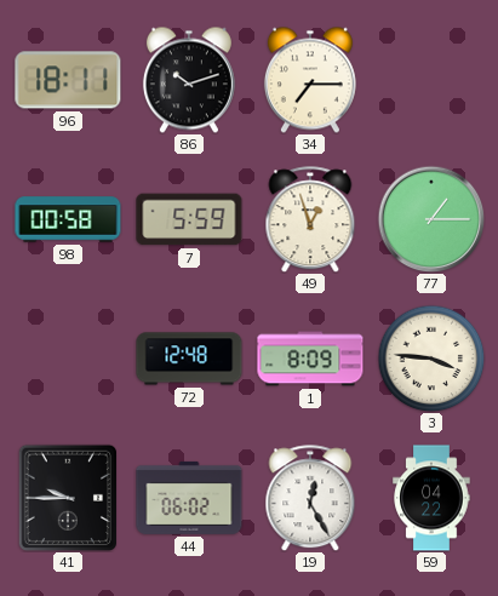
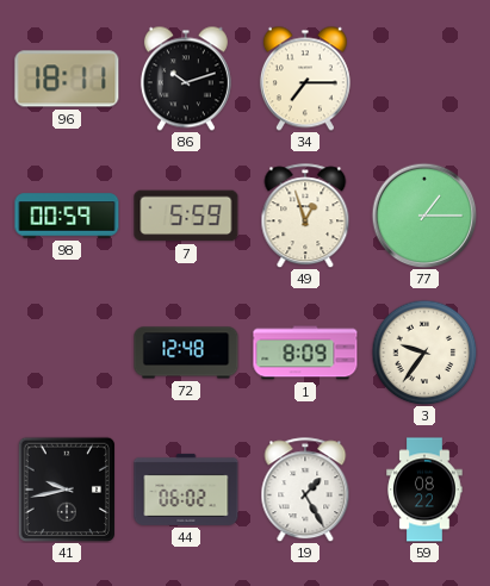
98: 00:58 -> 00:59 (67, 216)
3: 3:46 -> 9:36 (424, 353)
41: 9:45 -> 9:43 (66, 490)
19: 12:25 -> 1:25 (305, 490)
59: 04:22 -> 08:22 (424, 490)
